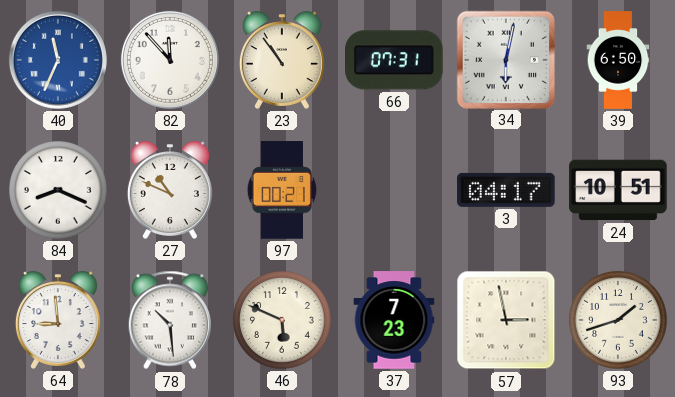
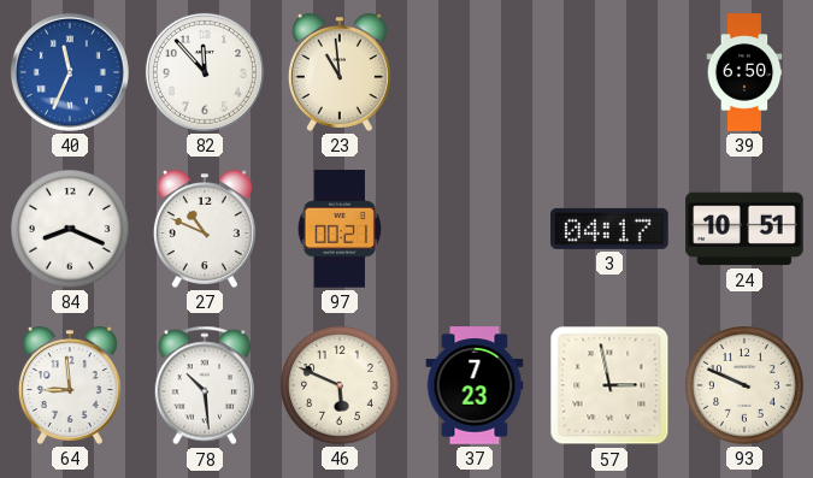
23: 10:54 -> 10:59 (340, 72)
66: 07:31 -> none (395, 60)
34: 6:02 -> none (505, 59)
93: 1:42 -> 9:49 (746, 386)
